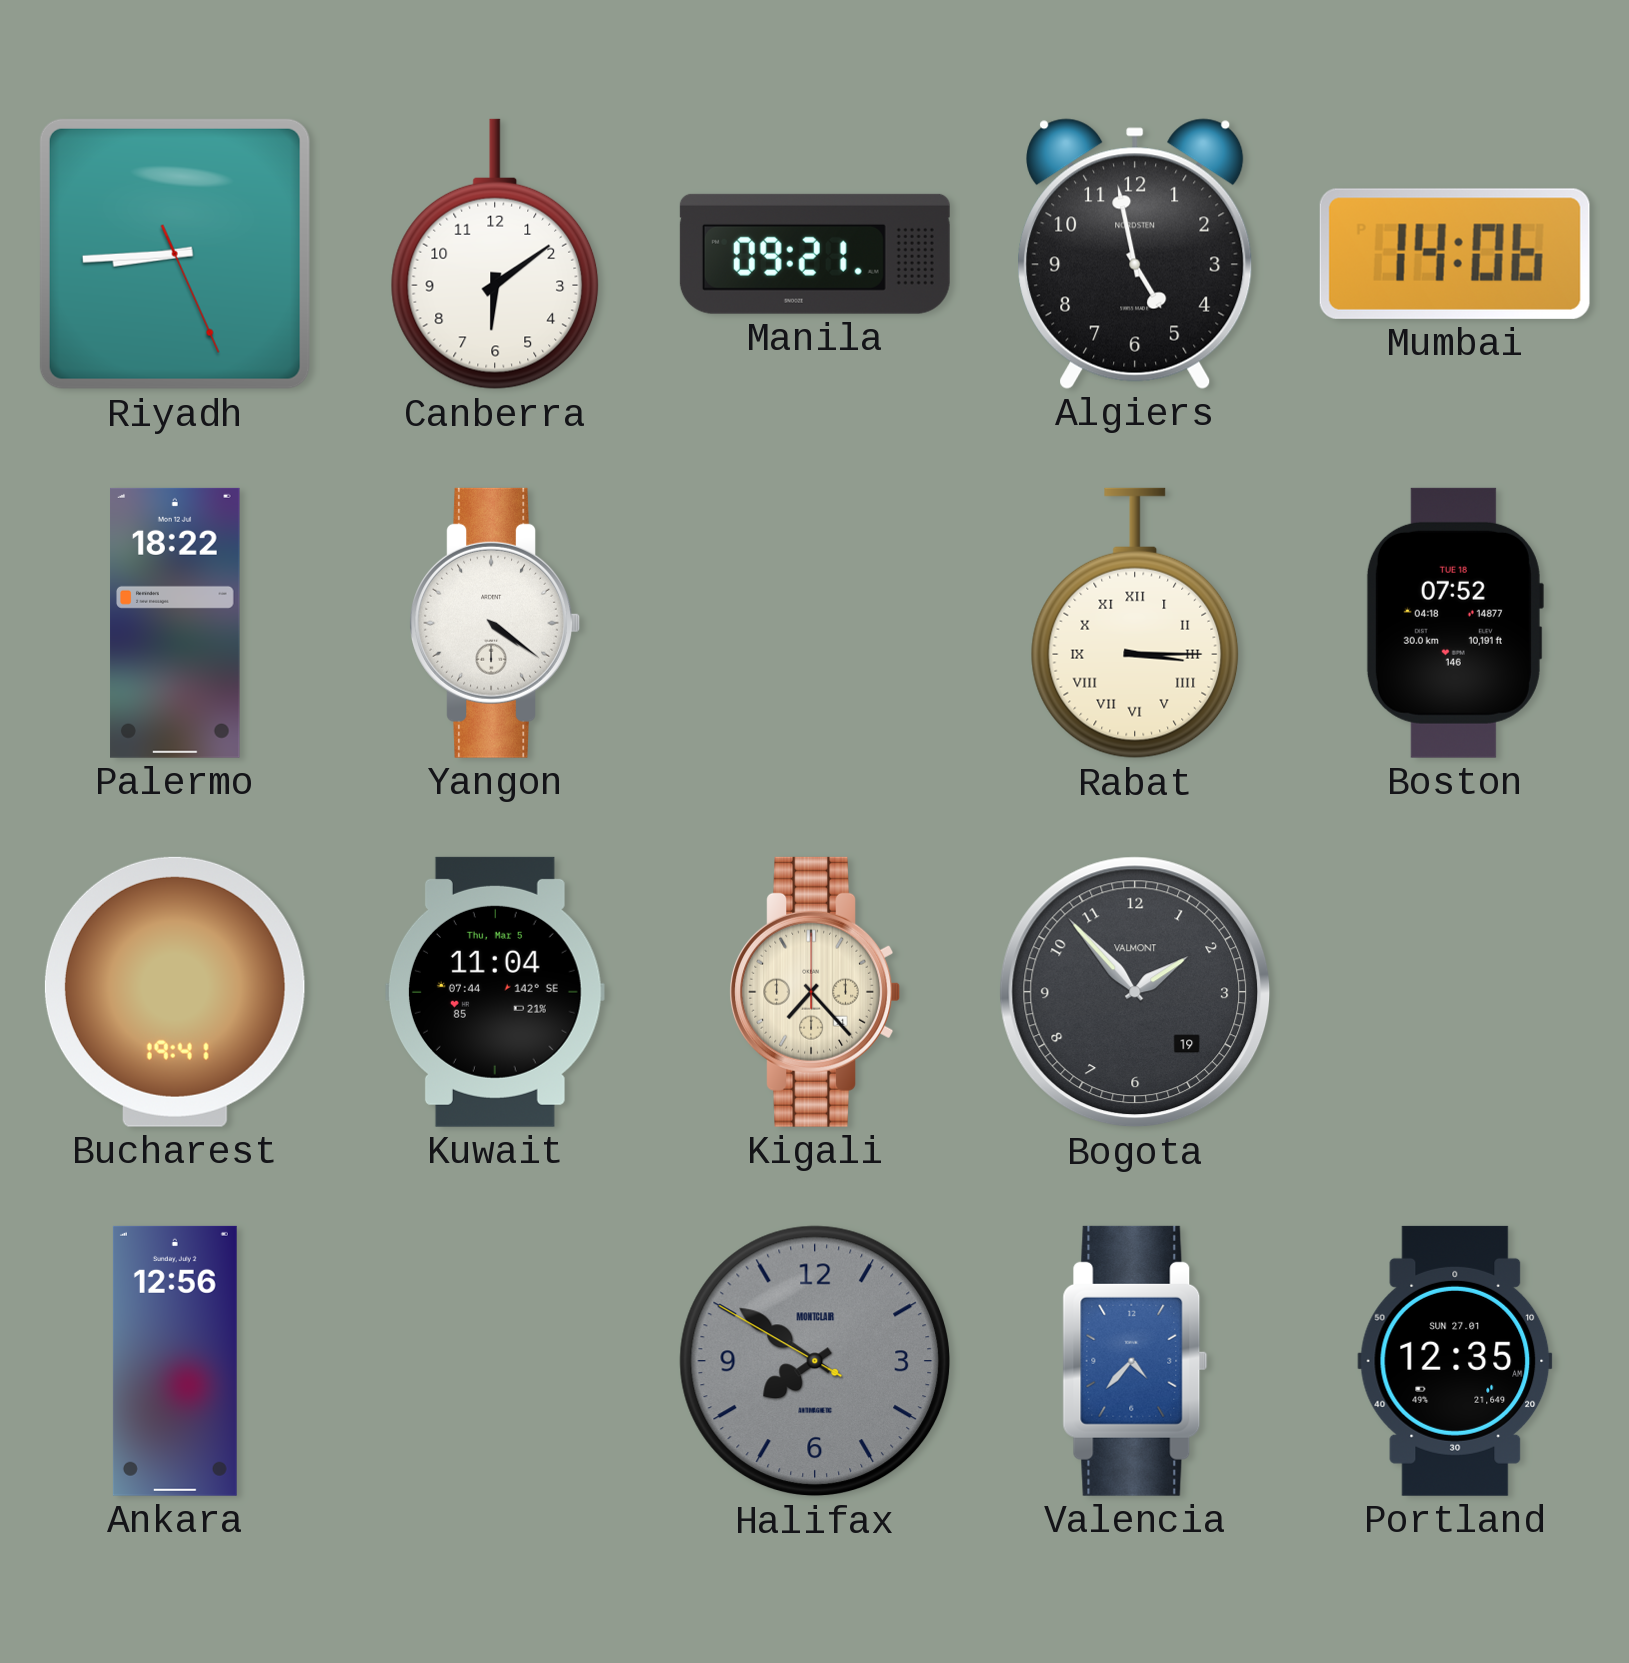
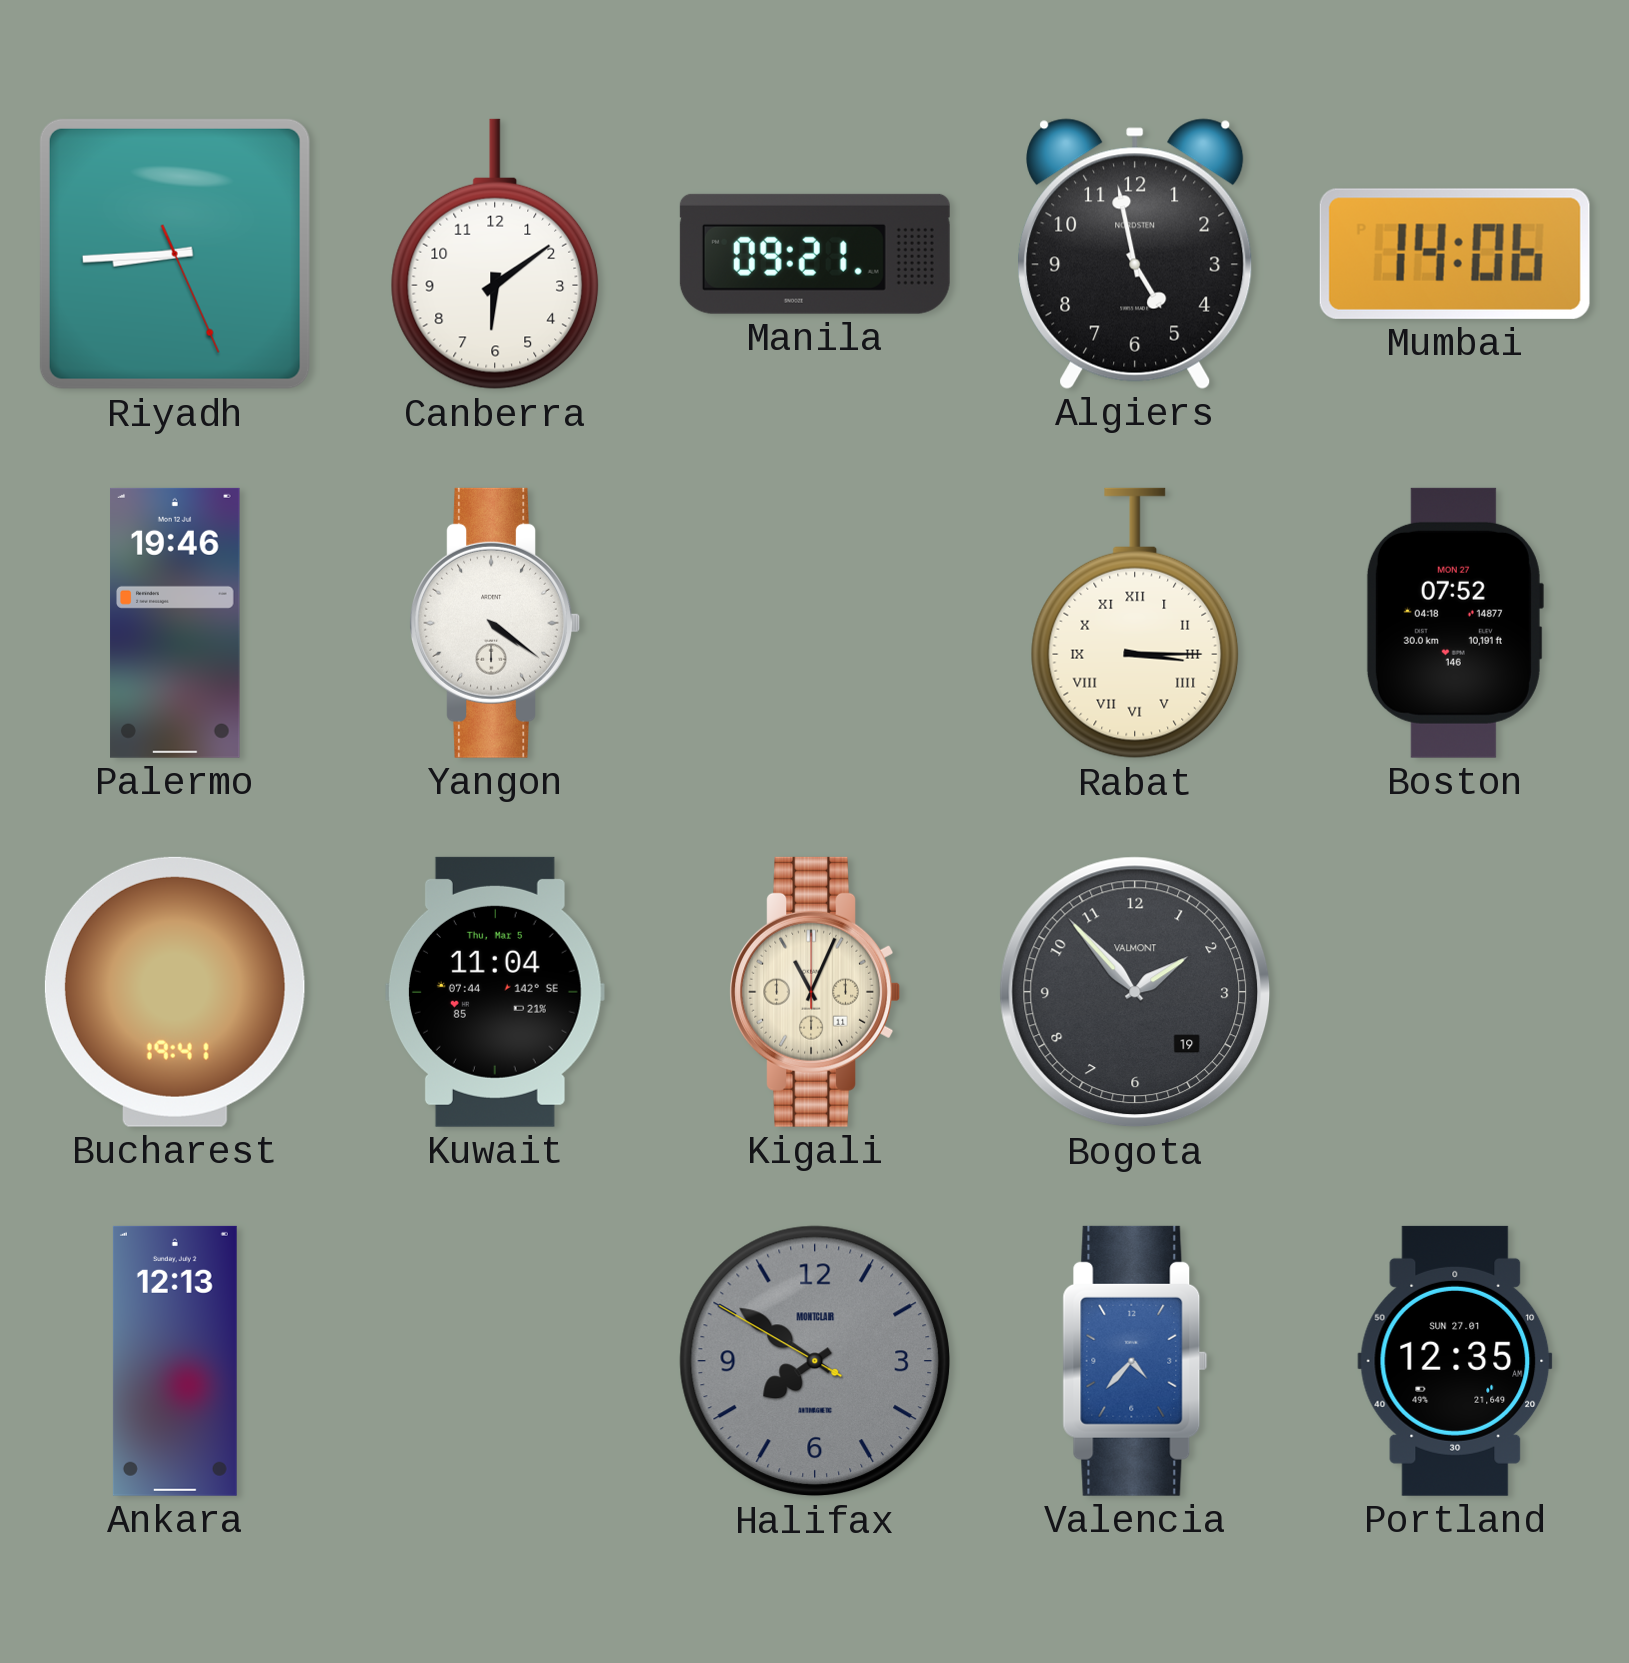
Palermo: 18:22 -> 19:46 (175, 623)
Boston date: TUE 18 -> MON 27 (1454, 623)
Kigali: 7:23 -> 11:04 (814, 992)
Ankara: 12:56 -> 12:13 (175, 1361)
